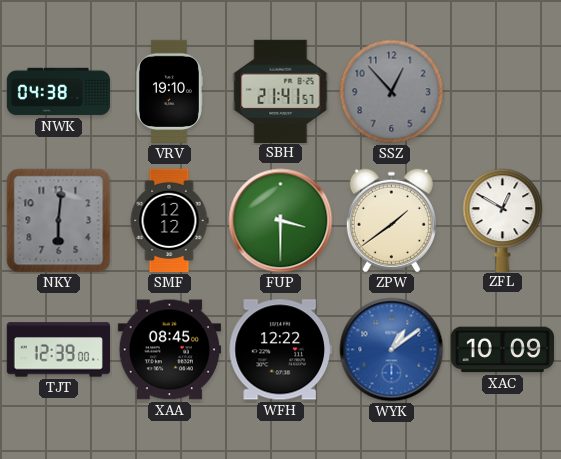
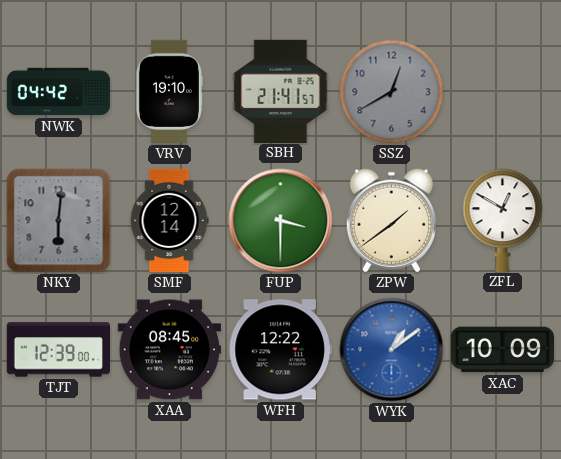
NWK: 04:38 -> 04:42 (59, 92)
SSZ: 12:53 -> 12:40 (392, 92)
SMF: 12:12 -> 12:14 (169, 221)
